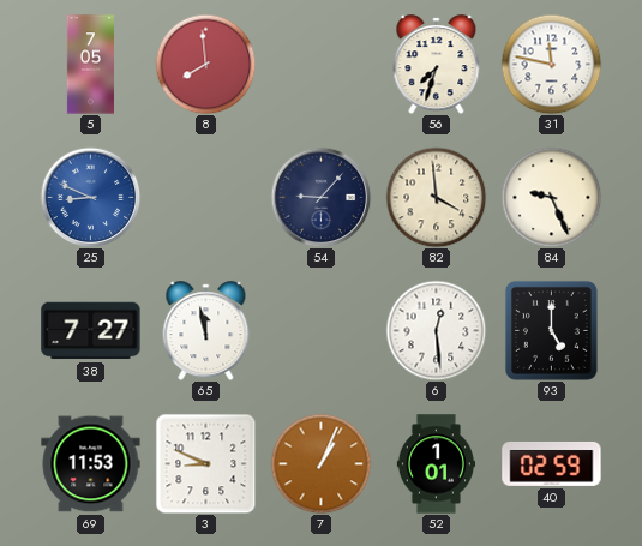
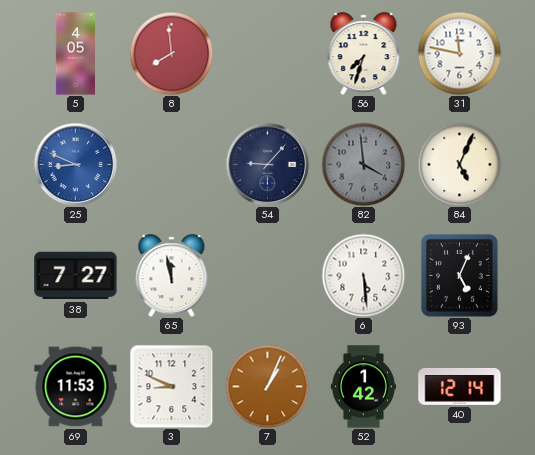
5: 7:05 -> 4:05 (75, 54)
82 dial: cream -> grey (363, 164)
84: 9:26 -> 5:04 (459, 164)
6: 12:29 -> 5:29 (363, 275)
93: 5:00 -> 5:04 (459, 275)
52: 1:01 -> 1:42 (363, 387)
40: 02:59 -> 12:14 (460, 386)
